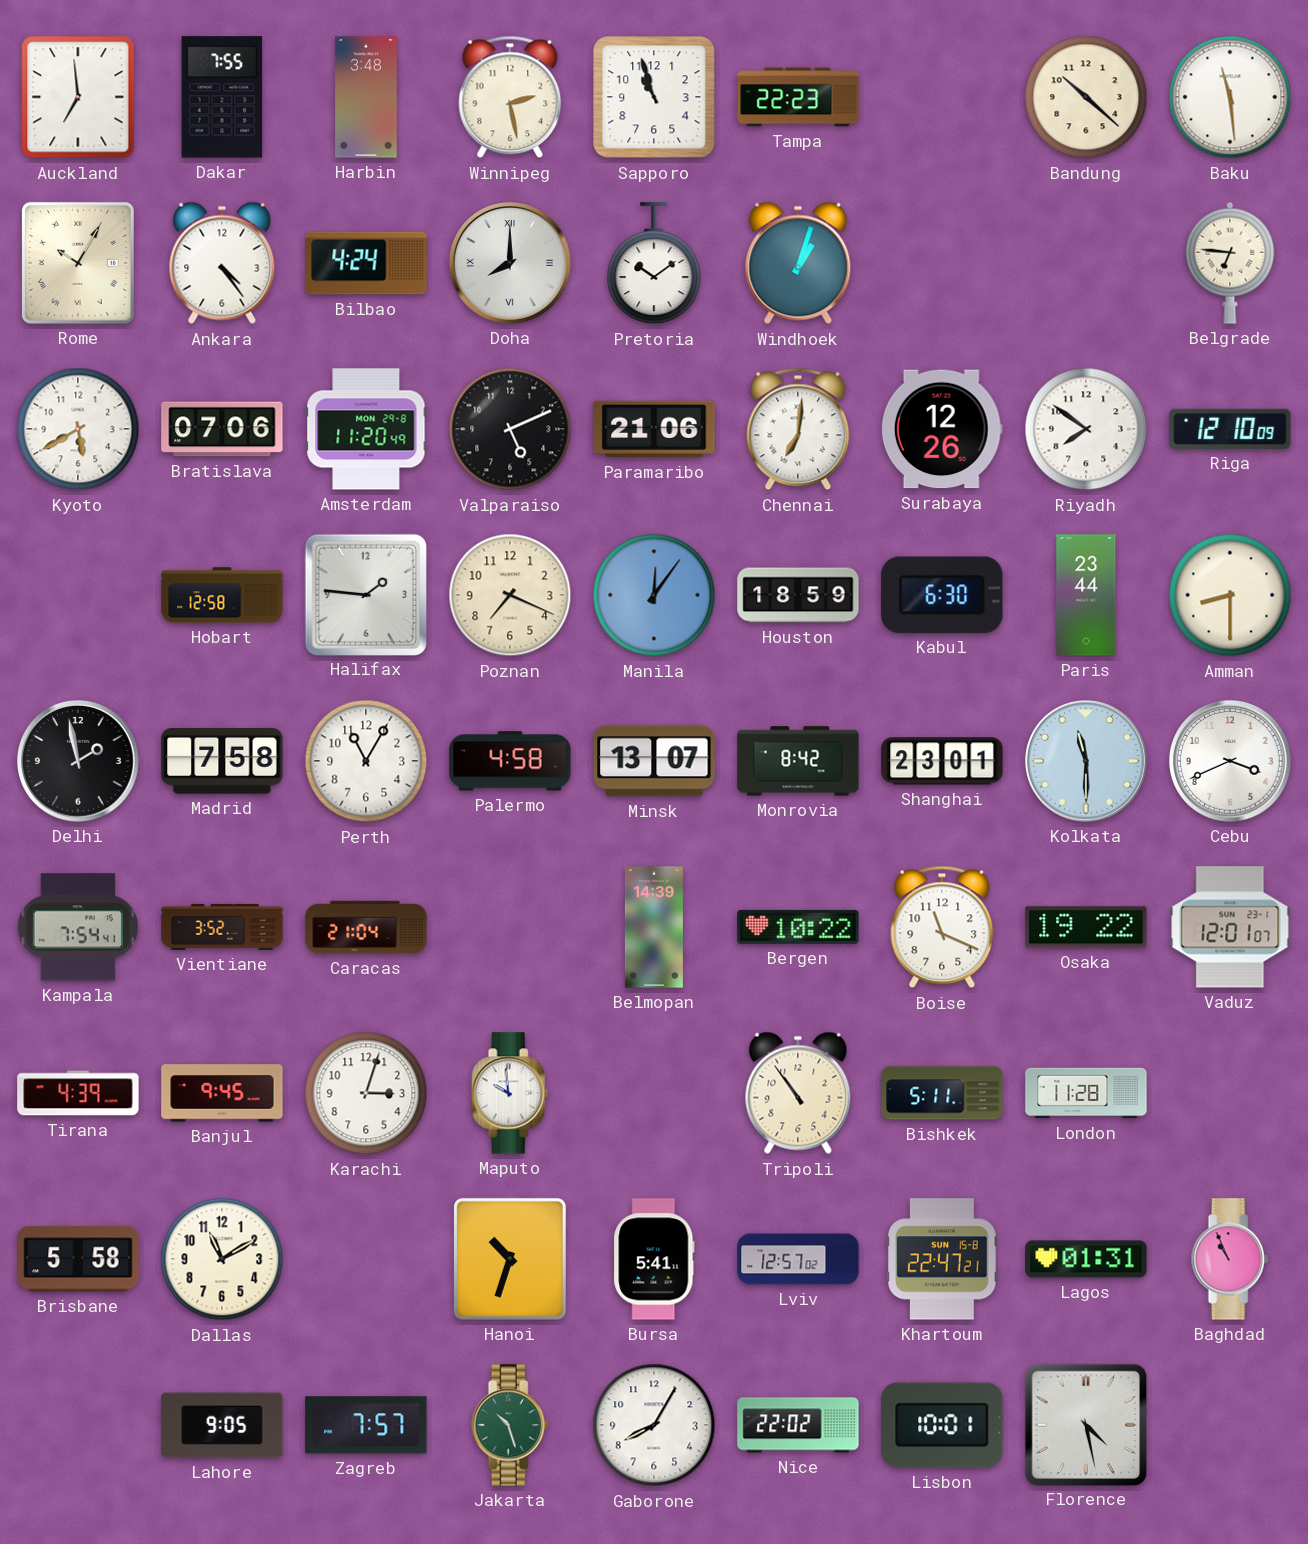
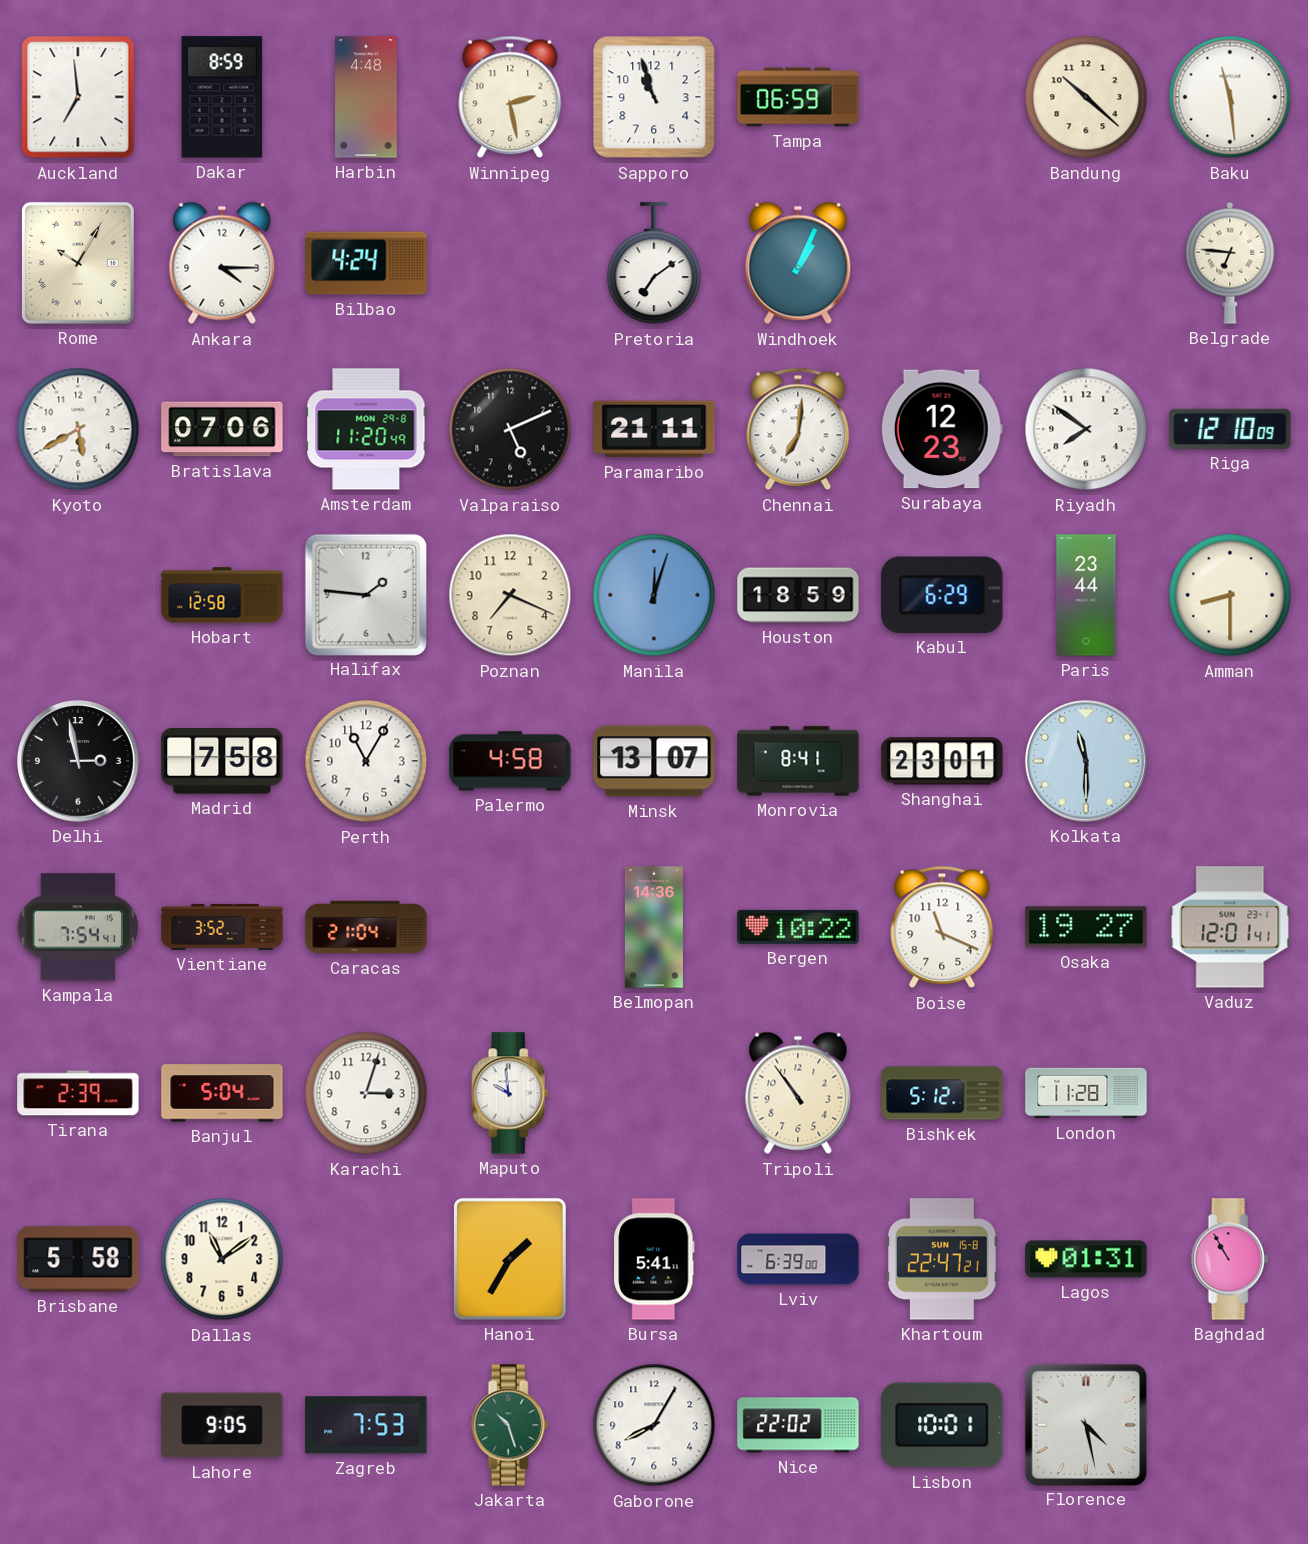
Dakar: 7:55 -> 8:59 (222, 97)
Harbin: 3:48 -> 4:48 (366, 97)
Tampa: 22:23 -> 06:59 (798, 97)
Ankara: 4:24 -> 4:15 (222, 263)
Doha: 8:00 -> none (510, 263)
Pretoria: 10:09 -> 7:09 (654, 264)
Windhoek: 1:03 -> 1:04 (798, 263)
Paramaribo: 21:06 -> 21:11 (654, 429)
Surabaya: 12:26 -> 12:23 (942, 429)
Manila: 12:06 -> 12:03 (654, 595)
Kabul: 6:30 -> 6:29 (942, 595)
Delhi: 1:58 -> 2:58 (78, 761)
Monrovia: 8:42 -> 8:41 (798, 761)
Cebu: 3:41 -> none (1230, 761)
Belmopan: 14:39 -> 14:36 (654, 927)
Osaka: 19:22 -> 19:27 (1086, 927)
Vaduz: 12:01:07 -> 12:01:41 (1230, 927)
Tirana: 4:39 -> 2:39 (78, 1093)
Banjul: 9:45 -> 5:04 (222, 1093)
Bishkek: 5:11 -> 5:12 (942, 1093)
Dallas: 11:10 -> 11:09 (222, 1259)
Hanoi: 10:33 -> 1:35 (510, 1259)
Lviv: 12:57 -> 6:39 (798, 1259)
Baghdad: 10:56 -> 10:55 (1230, 1259)
Zagreb: 7:57 -> 7:53 (366, 1425)
